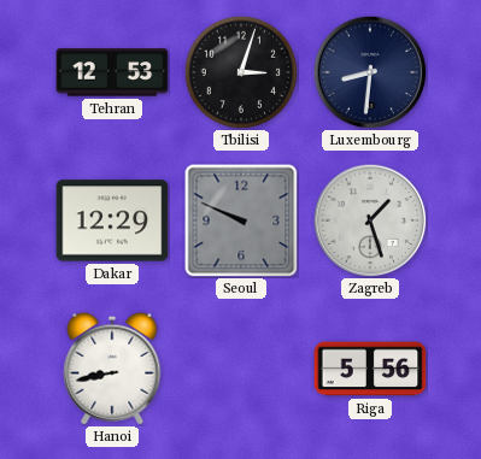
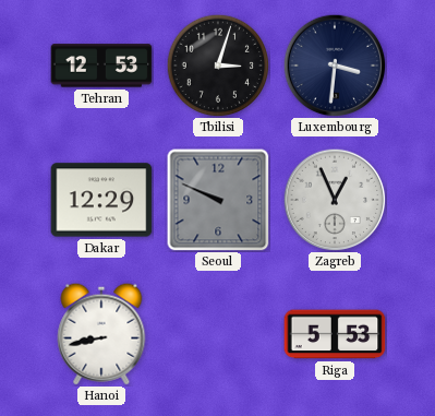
Luxembourg: 8:31 -> 3:31 (335, 66)
Zagreb: 1:27 -> 12:56 (335, 200)
Riga: 5:56 -> 5:53 (335, 334)
